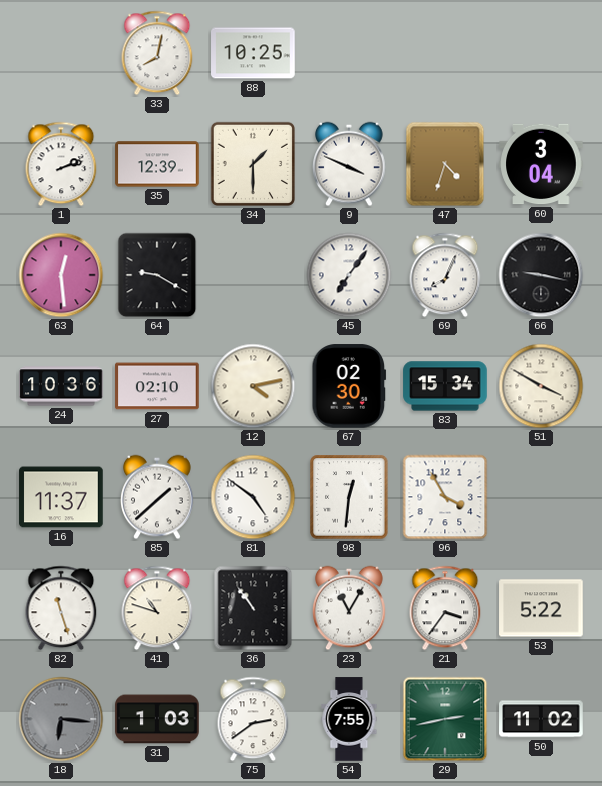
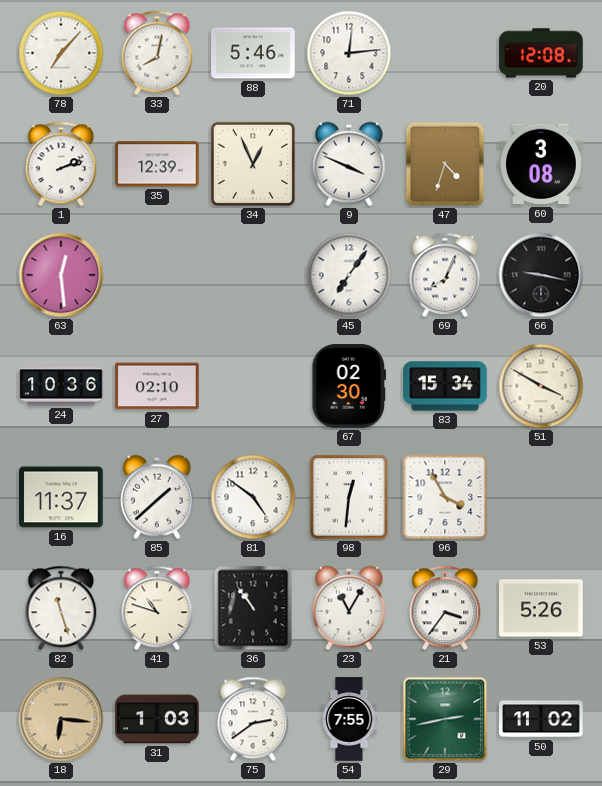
78: none -> 7:07 (61, 53)
88: 10:25 -> 5:46 (253, 53)
71: none -> 12:14 (349, 53)
20: none -> 12:08 (541, 53)
34: 1:30 -> 12:56 (253, 164)
60: 3:04 -> 3:08 (541, 164)
64: 9:20 -> none (157, 275)
12: 4:13 -> none (253, 386)
53: 5:22 -> 5:26 (541, 608)
18 dial: grey -> champagne (61, 719)
